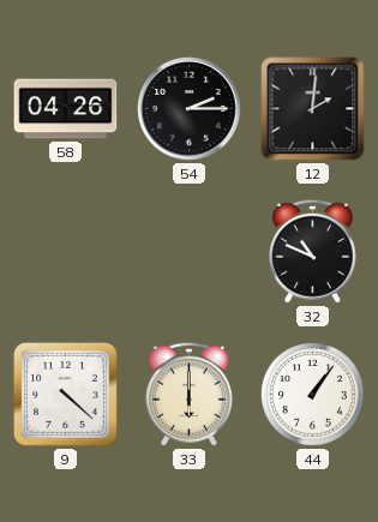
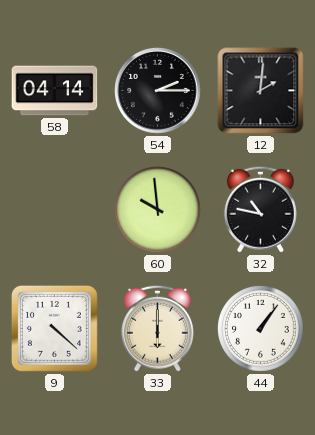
58: 04:26 -> 04:14 (55, 91)
60: none -> 9:59 (158, 210)
32: 10:49 -> 10:47 (260, 209)
